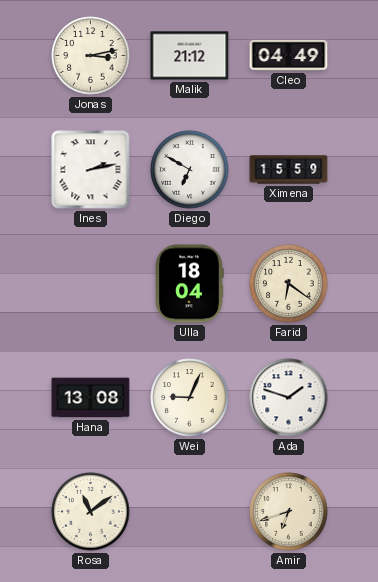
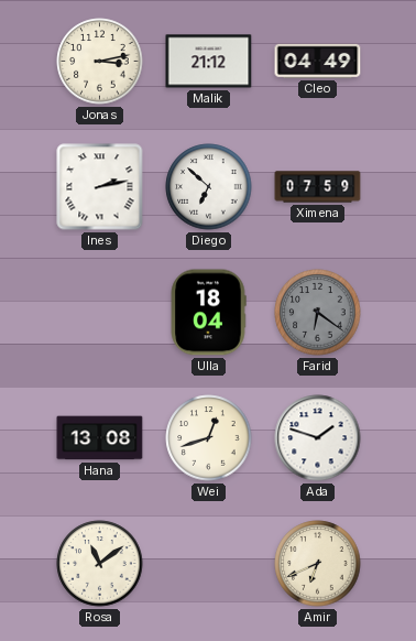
Diego: 6:50 -> 6:52 (209, 187)
Ximena: 15:59 -> 07:59 (318, 187)
Farid dial: cream -> grey (318, 313)
Wei: 9:04 -> 12:42 (209, 438)
Amir: 6:42 -> 6:41 (318, 564)
